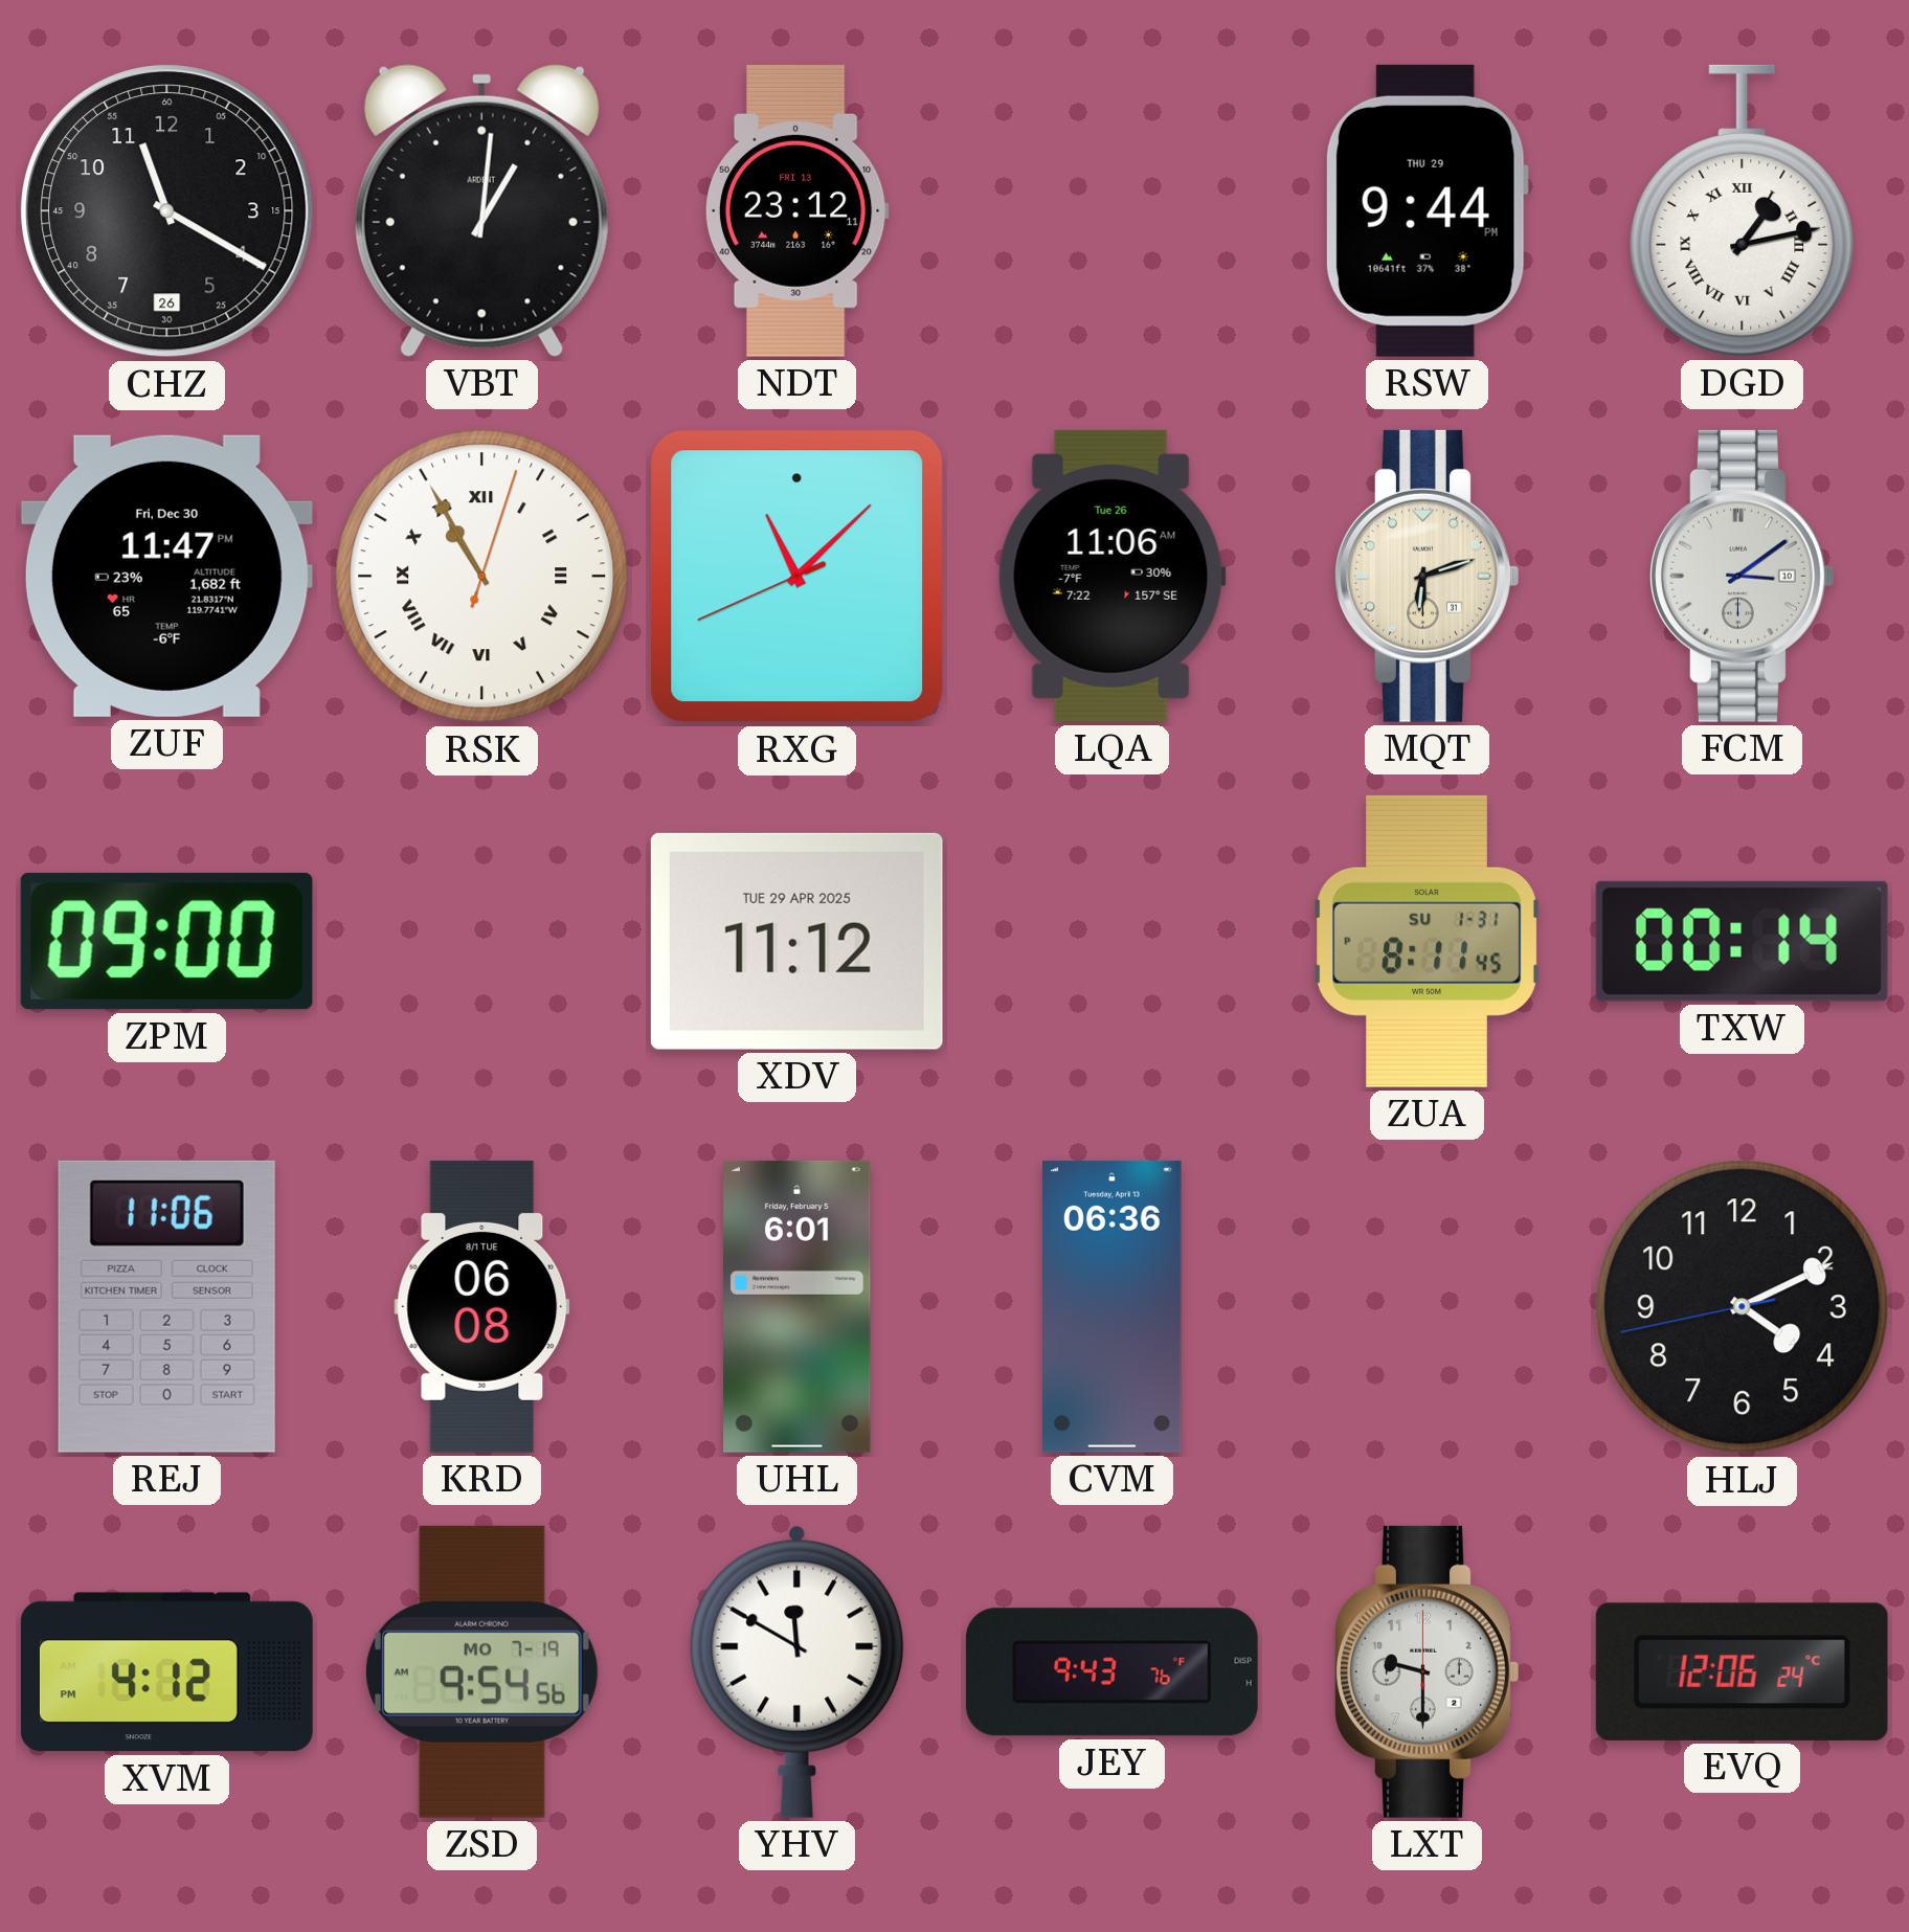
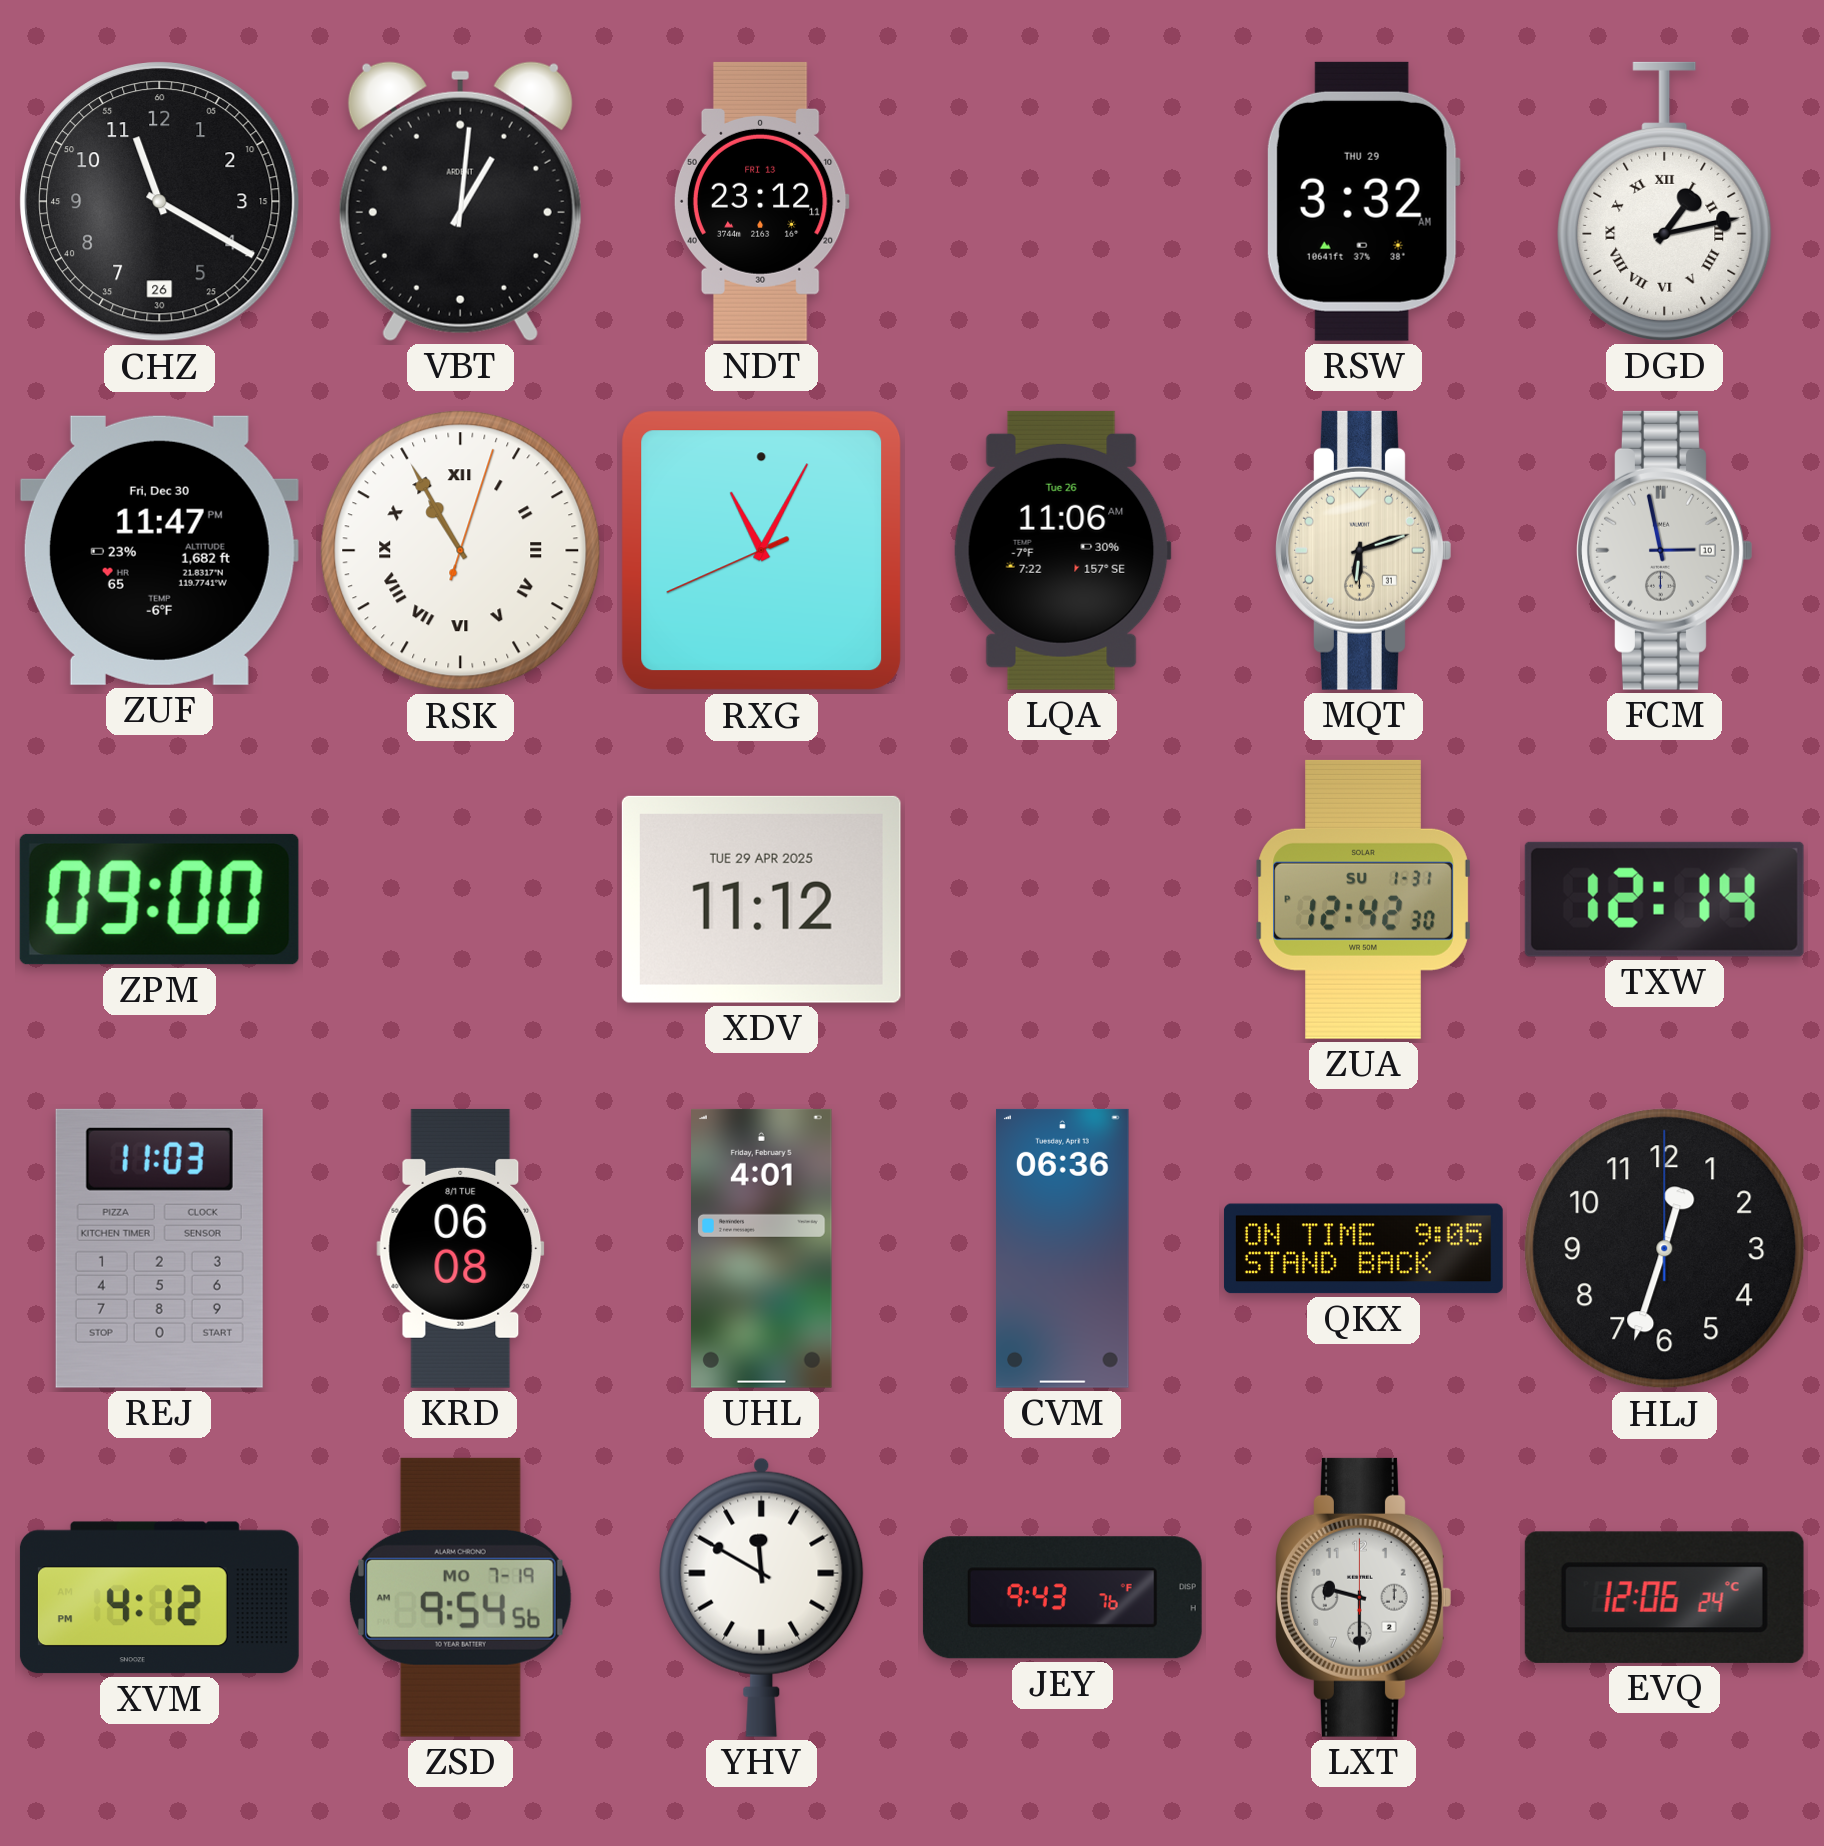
RSW: 9:44 -> 3:32 (1363, 201)
RXG: 11:07 -> 11:04 (762, 551)
FCM: 3:09 -> 2:58 (1665, 550)
ZUA: 8:11 -> 12:42 (1364, 899)
TXW: 00:14 -> 12:14 (1664, 899)
REJ: 11:06 -> 11:03 (159, 1248)
UHL: 6:01 -> 4:01 (762, 1248)
QKX: none -> 9:05 (1363, 1249)
HLJ: 4:10 -> 12:33 (1665, 1249)
